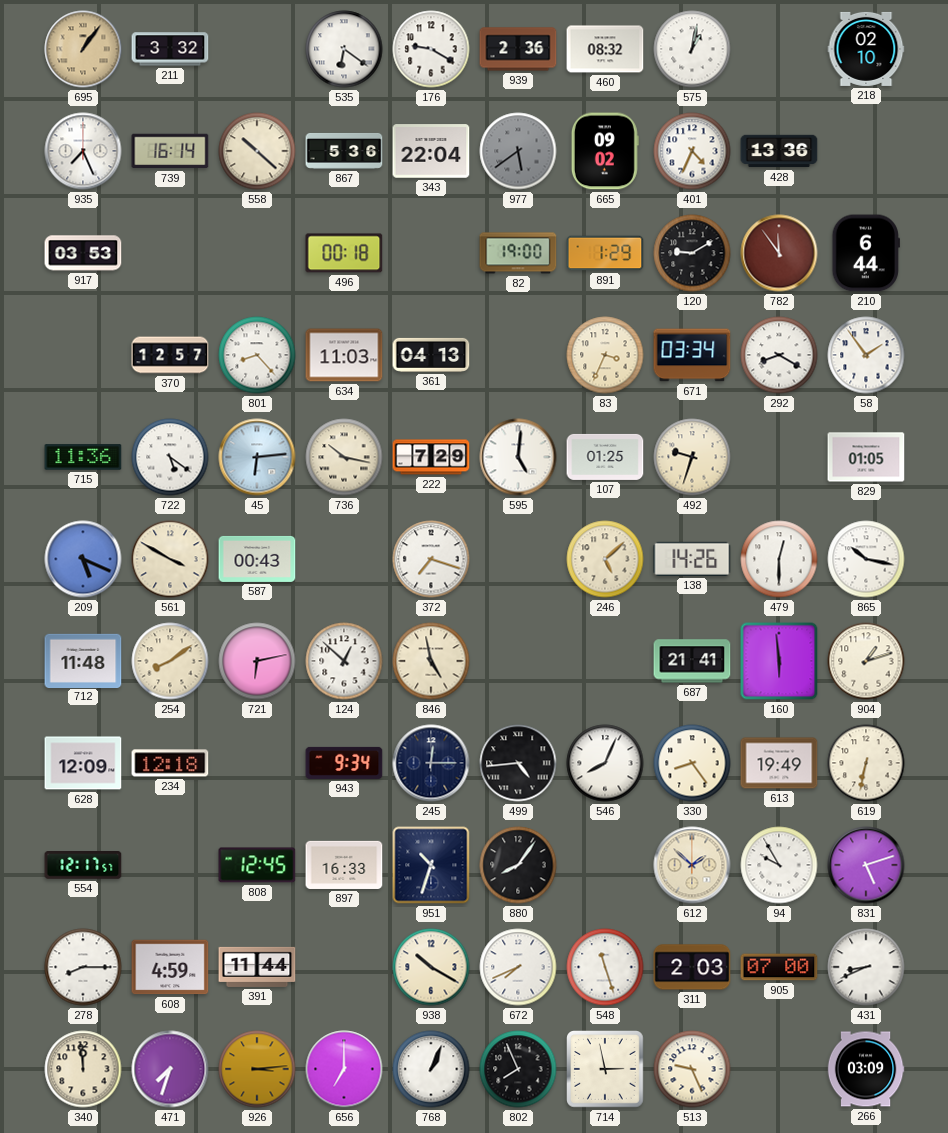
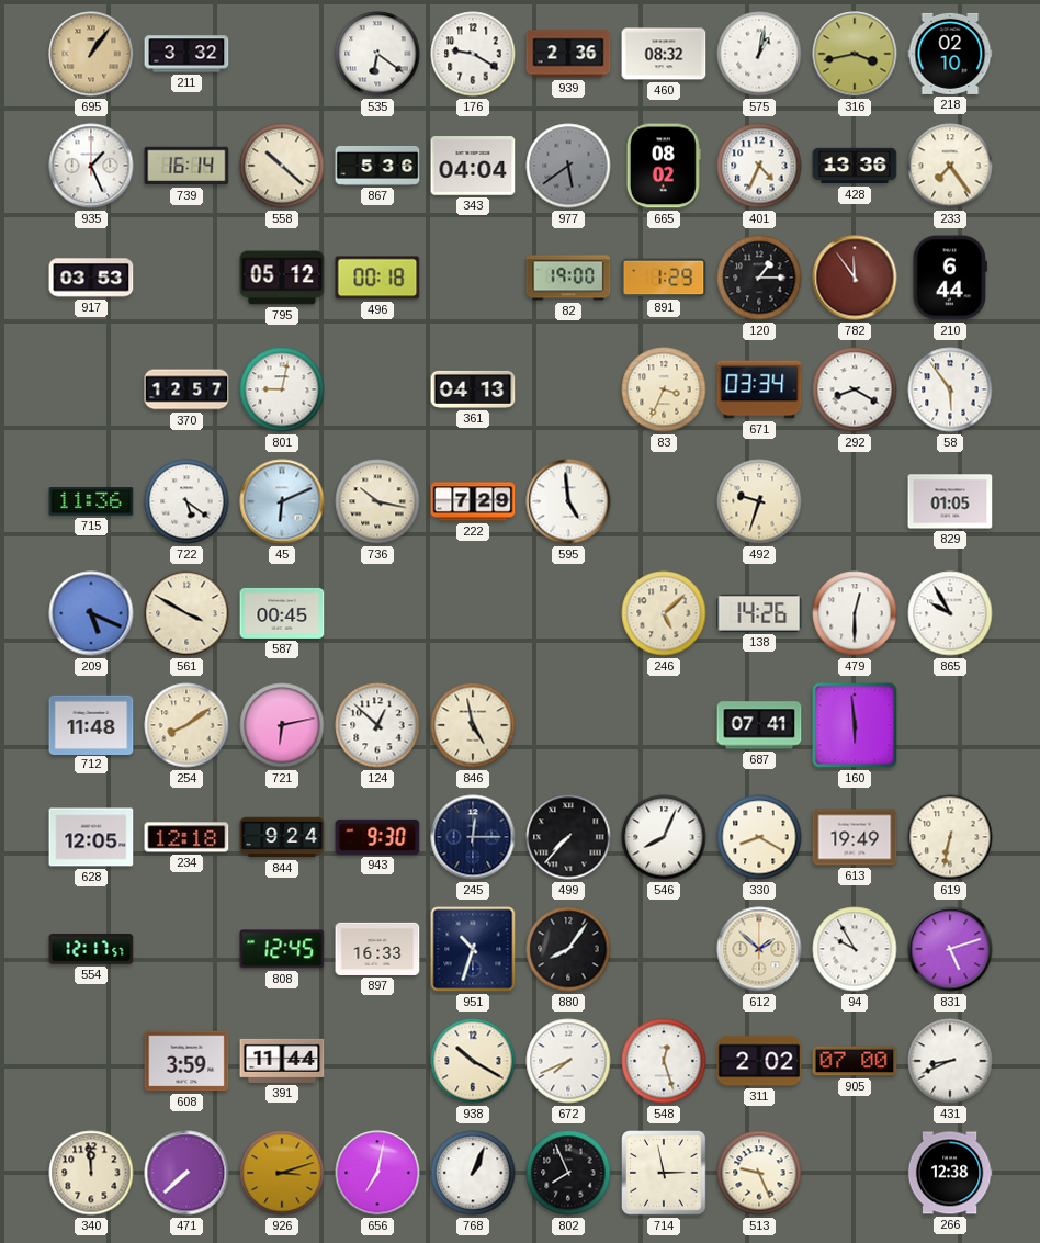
316: none -> 3:43 (855, 54)
935: 7:26 -> 1:26 (91, 166)
343: 22:04 -> 04:04 (473, 166)
665: 09:02 -> 08:02 (664, 166)
233: none -> 7:24 (950, 166)
795: none -> 05:12 (282, 278)
120: 9:10 -> 1:15 (759, 278)
801: 8:23 -> 9:02 (282, 389)
634: 11:03 -> none (344, 355)
58: 1:54 -> 5:54 (950, 389)
45: 6:14 -> 6:11 (282, 501)
595: 5:01 -> 4:59 (568, 501)
107: 01:25 -> none (605, 457)
587: 00:43 -> 00:45 (282, 613)
372: 7:18 -> none (431, 559)
865: 10:17 -> 9:55 (950, 613)
687: 21:41 -> 07:41 (759, 725)
904: 1:12 -> none (866, 661)
628: 12:09 -> 12:05 (91, 837)
844: none -> 9:24 (282, 837)
943: 9:34 -> 9:30 (377, 837)
499: 4:44 -> 7:37 (568, 837)
330: 8:24 -> 8:20 (759, 837)
278: 8:15 -> none (83, 967)
608: 4:59 -> 3:59 (186, 1061)
548: 11:27 -> 12:27 (664, 1061)
311: 2:03 -> 2:02 (759, 1061)
471: 7:33 -> 7:38 (186, 1173)
926: 3:14 -> 3:12 (282, 1173)
656: 7:00 -> 7:02 (377, 1173)
266: 03:09 -> 12:38 (950, 1173)
